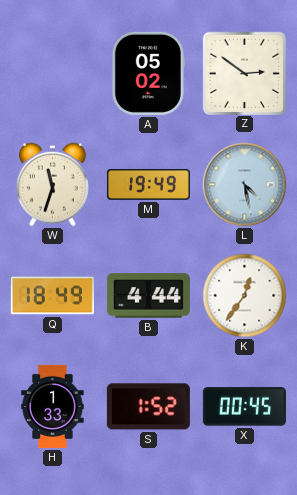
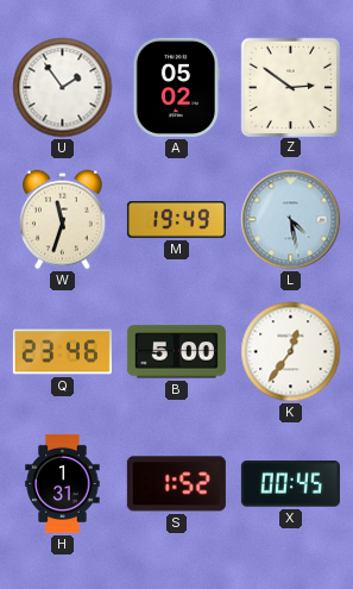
U: none -> 1:54 (63, 88)
Q: 18:49 -> 23:46 (62, 352)
B: 4:44 -> 5:00 (176, 352)
H: 1:33 -> 1:31 (63, 483)
